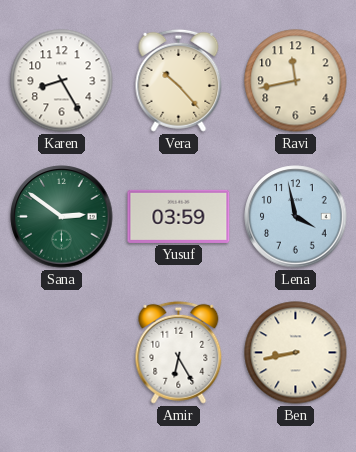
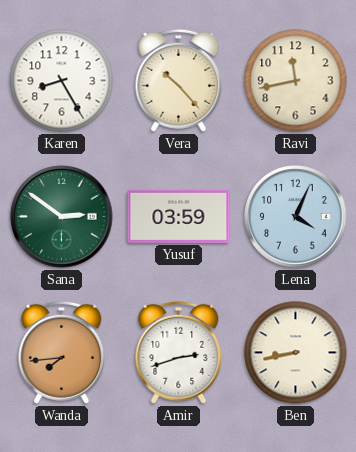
Lena: 3:58 -> 4:04 (296, 217)
Wanda: none -> 7:44 (62, 352)
Amir: 6:25 -> 2:42 (179, 352)
